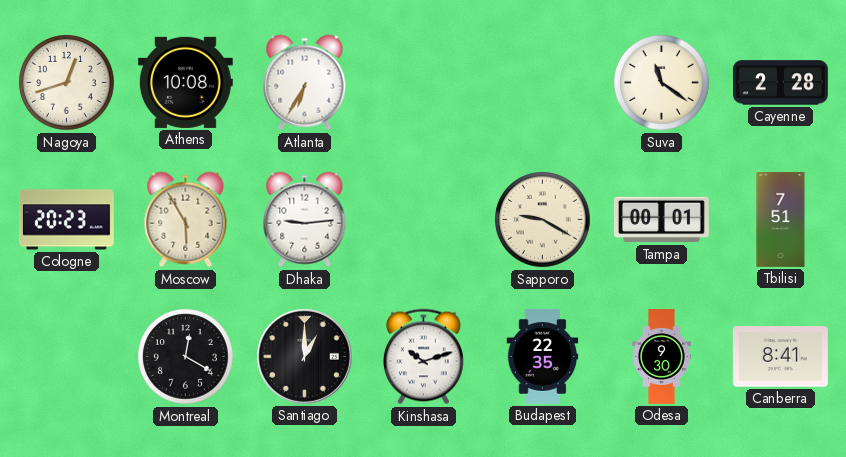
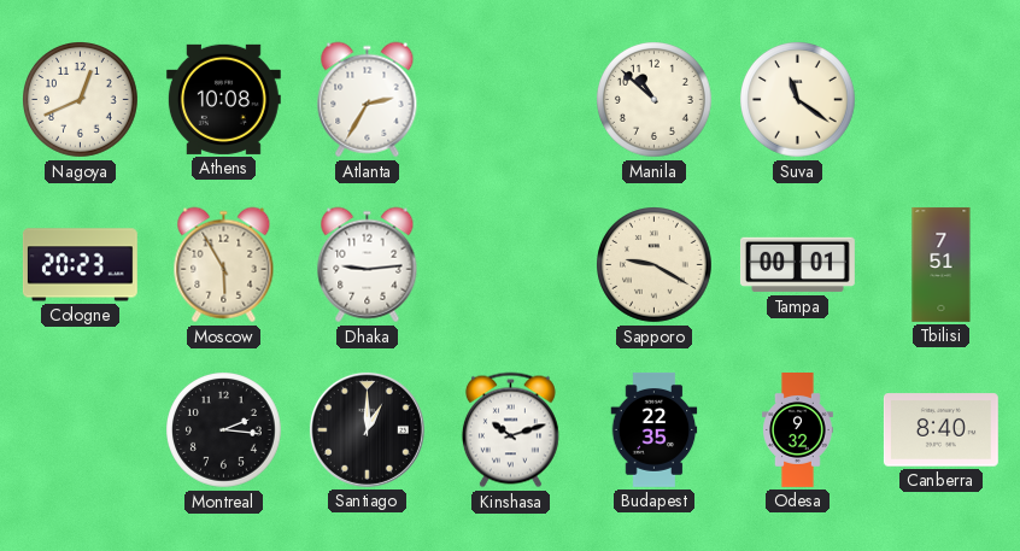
Nagoya: 12:42 -> 12:41 (81, 100)
Atlanta: 6:35 -> 2:35 (368, 100)
Manila: none -> 10:52 (655, 100)
Cayenne: 2:28 -> none (780, 83)
Montreal: 12:20 -> 2:16 (224, 430)
Odesa: 9:30 -> 9:32 (798, 430)
Canberra: 8:41 -> 8:40 (940, 430)
